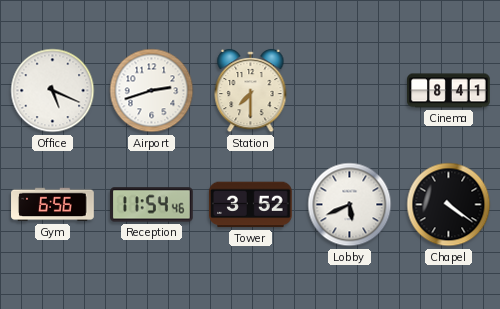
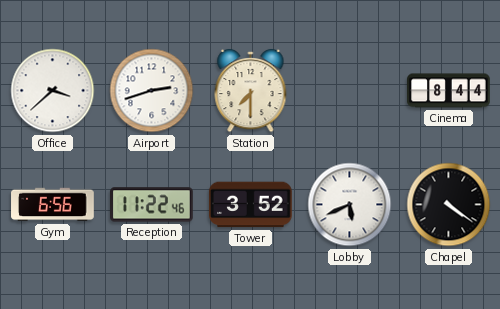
Office: 5:19 -> 3:38 (53, 91)
Cinema: 8:41 -> 8:44 (449, 91)
Reception: 11:54 -> 11:22 (152, 205)
